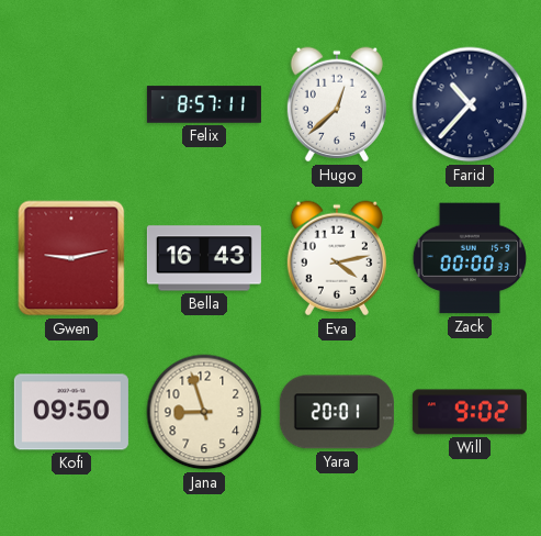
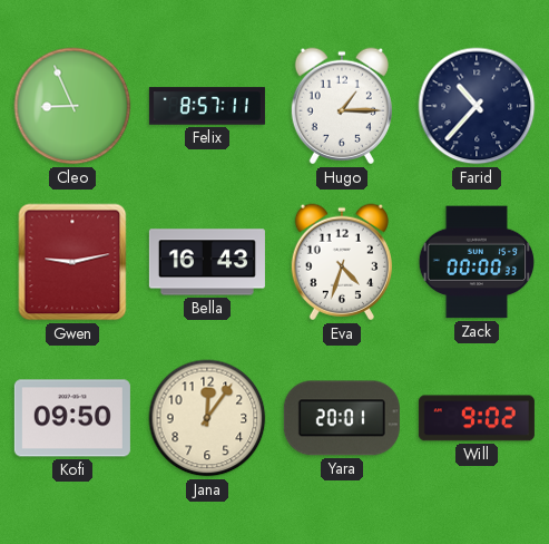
Cleo: none -> 8:56 (72, 106)
Hugo: 12:38 -> 1:15 (342, 106)
Eva: 4:13 -> 4:33 (342, 262)
Jana: 8:57 -> 12:06 (207, 418)
